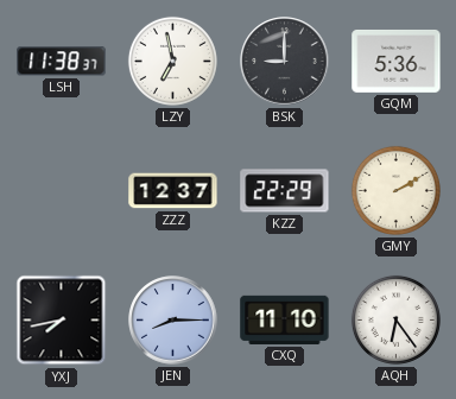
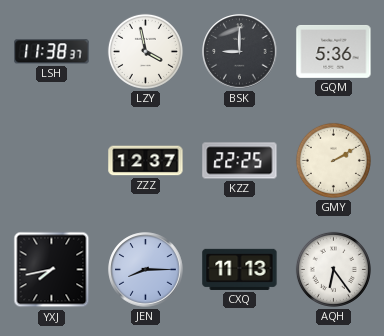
LZY: 6:58 -> 3:58 (145, 51)
KZZ: 22:29 -> 22:25 (240, 161)
CXQ: 11:10 -> 11:13 (240, 269)
